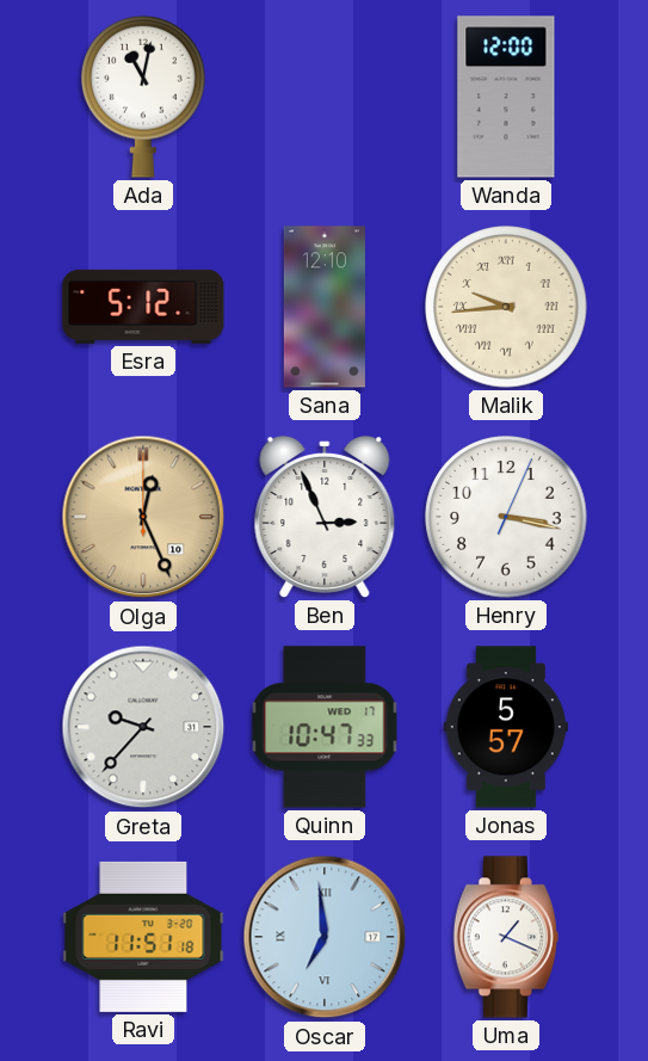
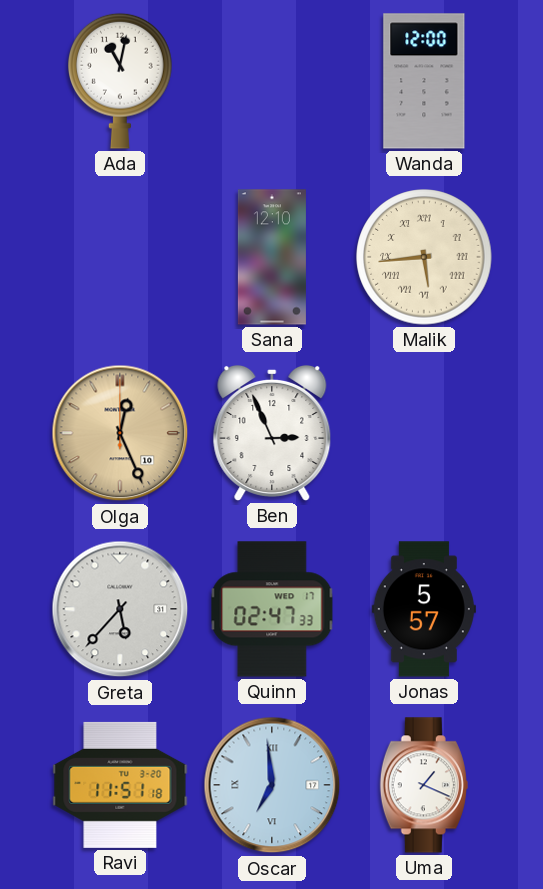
Esra: 5:12 -> none (143, 307)
Malik: 9:44 -> 5:44 (424, 257)
Henry: 3:17 -> none (506, 517)
Greta: 9:37 -> 5:37 (120, 609)
Quinn: 10:47 -> 02:47 (272, 609)
